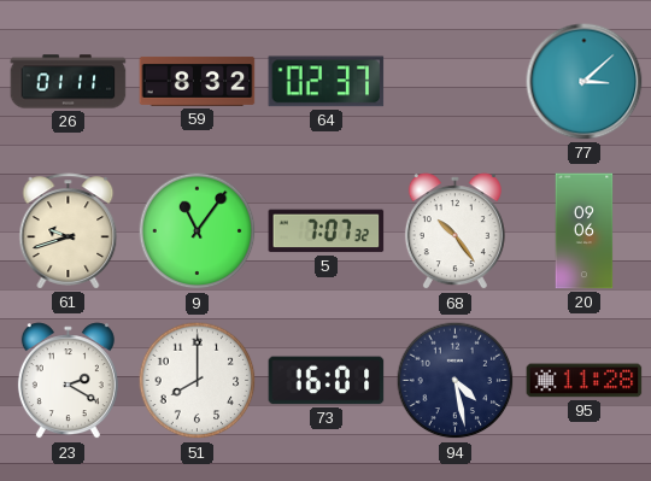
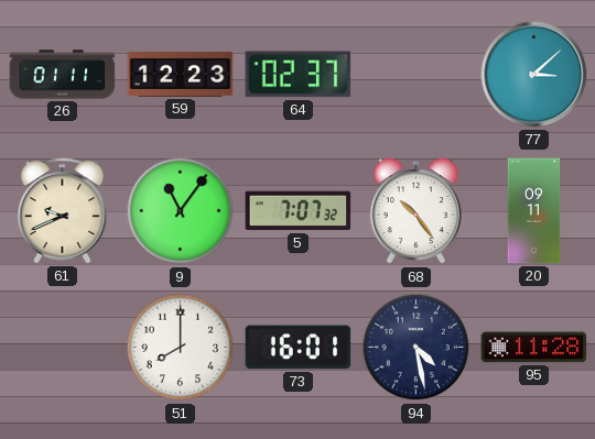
59: 8:32 -> 12:23 (181, 74)
61: 9:42 -> 9:41 (63, 211)
20: 09:06 -> 09:11 (534, 211)
23: 2:20 -> none (68, 381)
